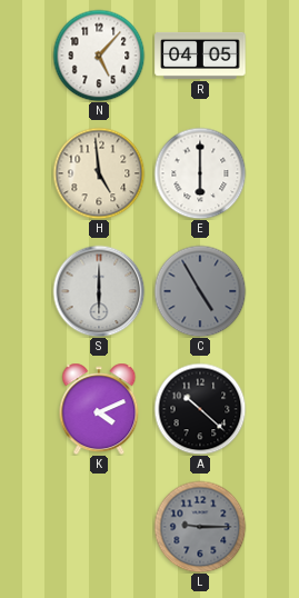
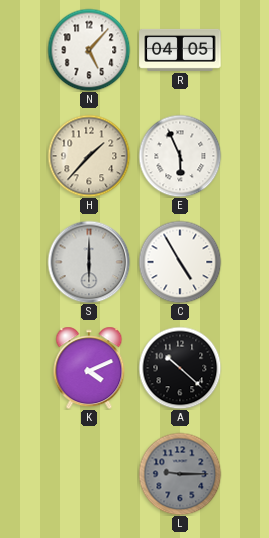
H: 4:59 -> 1:37 (89, 156)
E: 6:00 -> 5:56 (180, 156)
C dial: grey -> white (180, 262)
